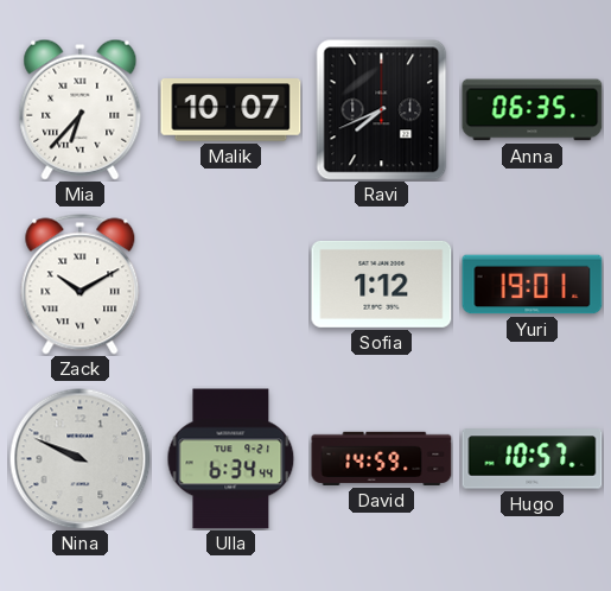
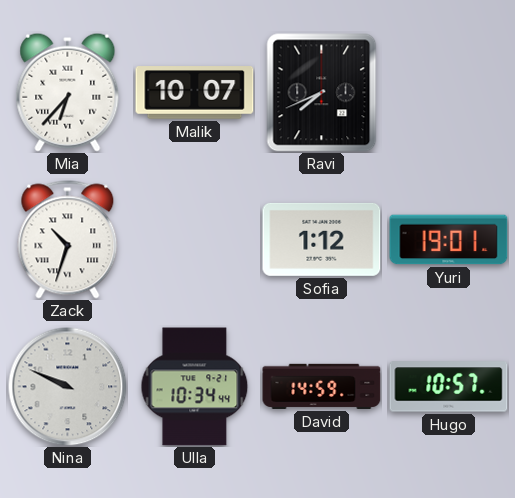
Anna: 06:35 -> none (533, 110)
Zack: 10:10 -> 10:33 (68, 240)
Ulla: 6:34 -> 10:34 (195, 387)
